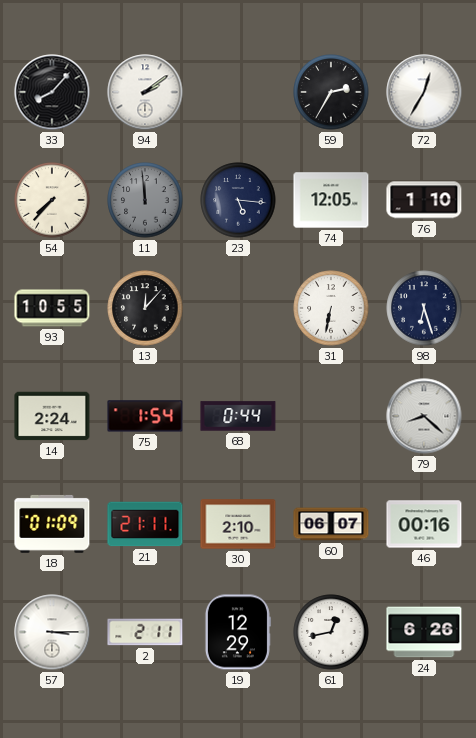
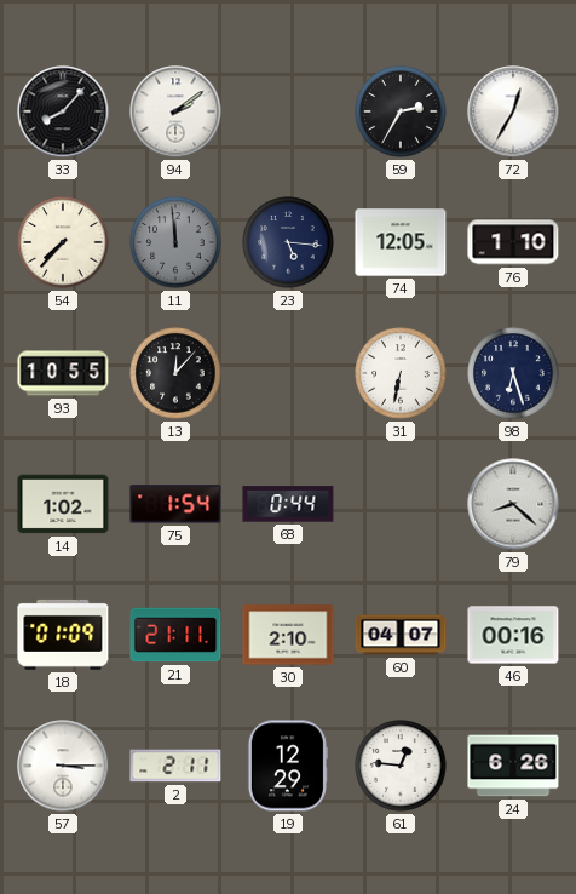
14: 2:24 -> 1:02 (63, 504)
60: 06:07 -> 04:07 (401, 635)
61: 12:43 -> 12:46 (401, 766)
